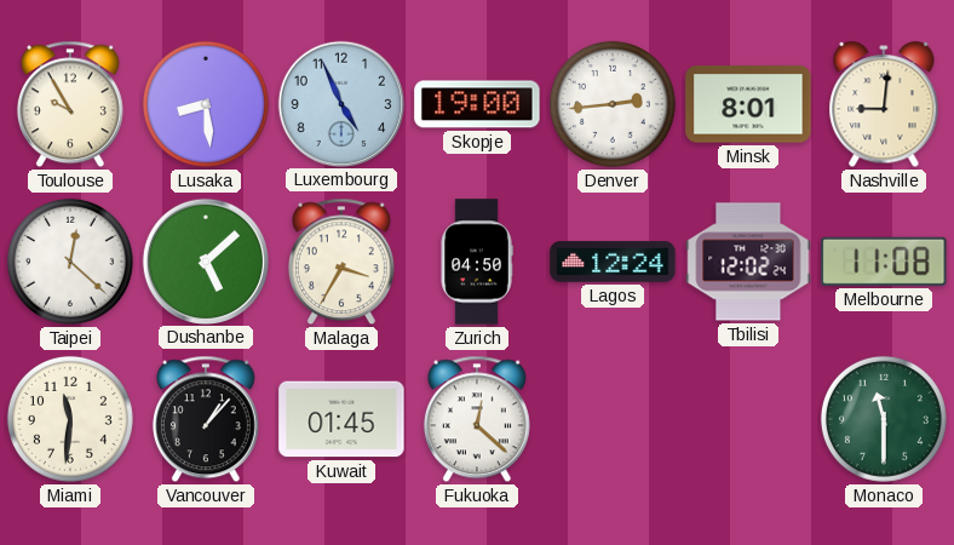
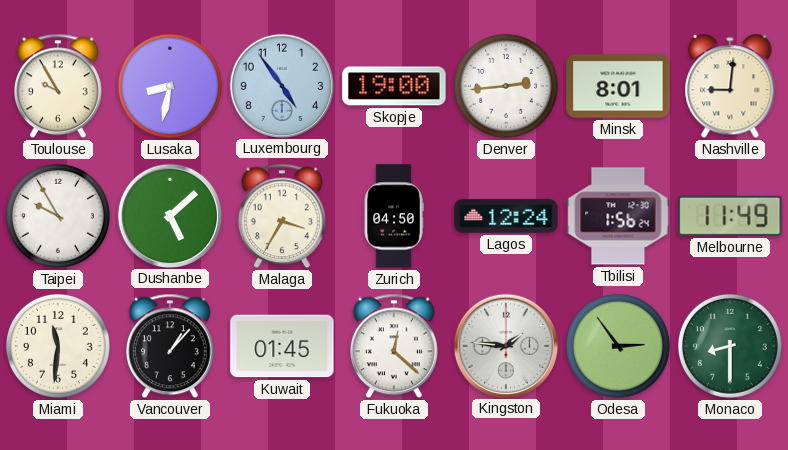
Lusaka: 8:29 -> 8:32 (170, 86)
Luxembourg: 4:56 -> 4:54 (281, 85)
Taipei: 12:22 -> 9:55 (58, 216)
Tbilisi: 12:02 -> 1:56 (618, 216)
Melbourne: 11:08 -> 11:49 (730, 216)
Kingston: none -> 1:46 (505, 345)
Odesa: none -> 2:54 (618, 346)
Monaco: 11:30 -> 8:30 (730, 346)
